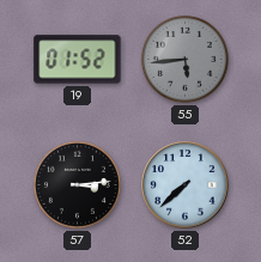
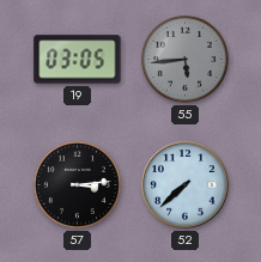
19: 01:52 -> 03:05 (78, 60)
